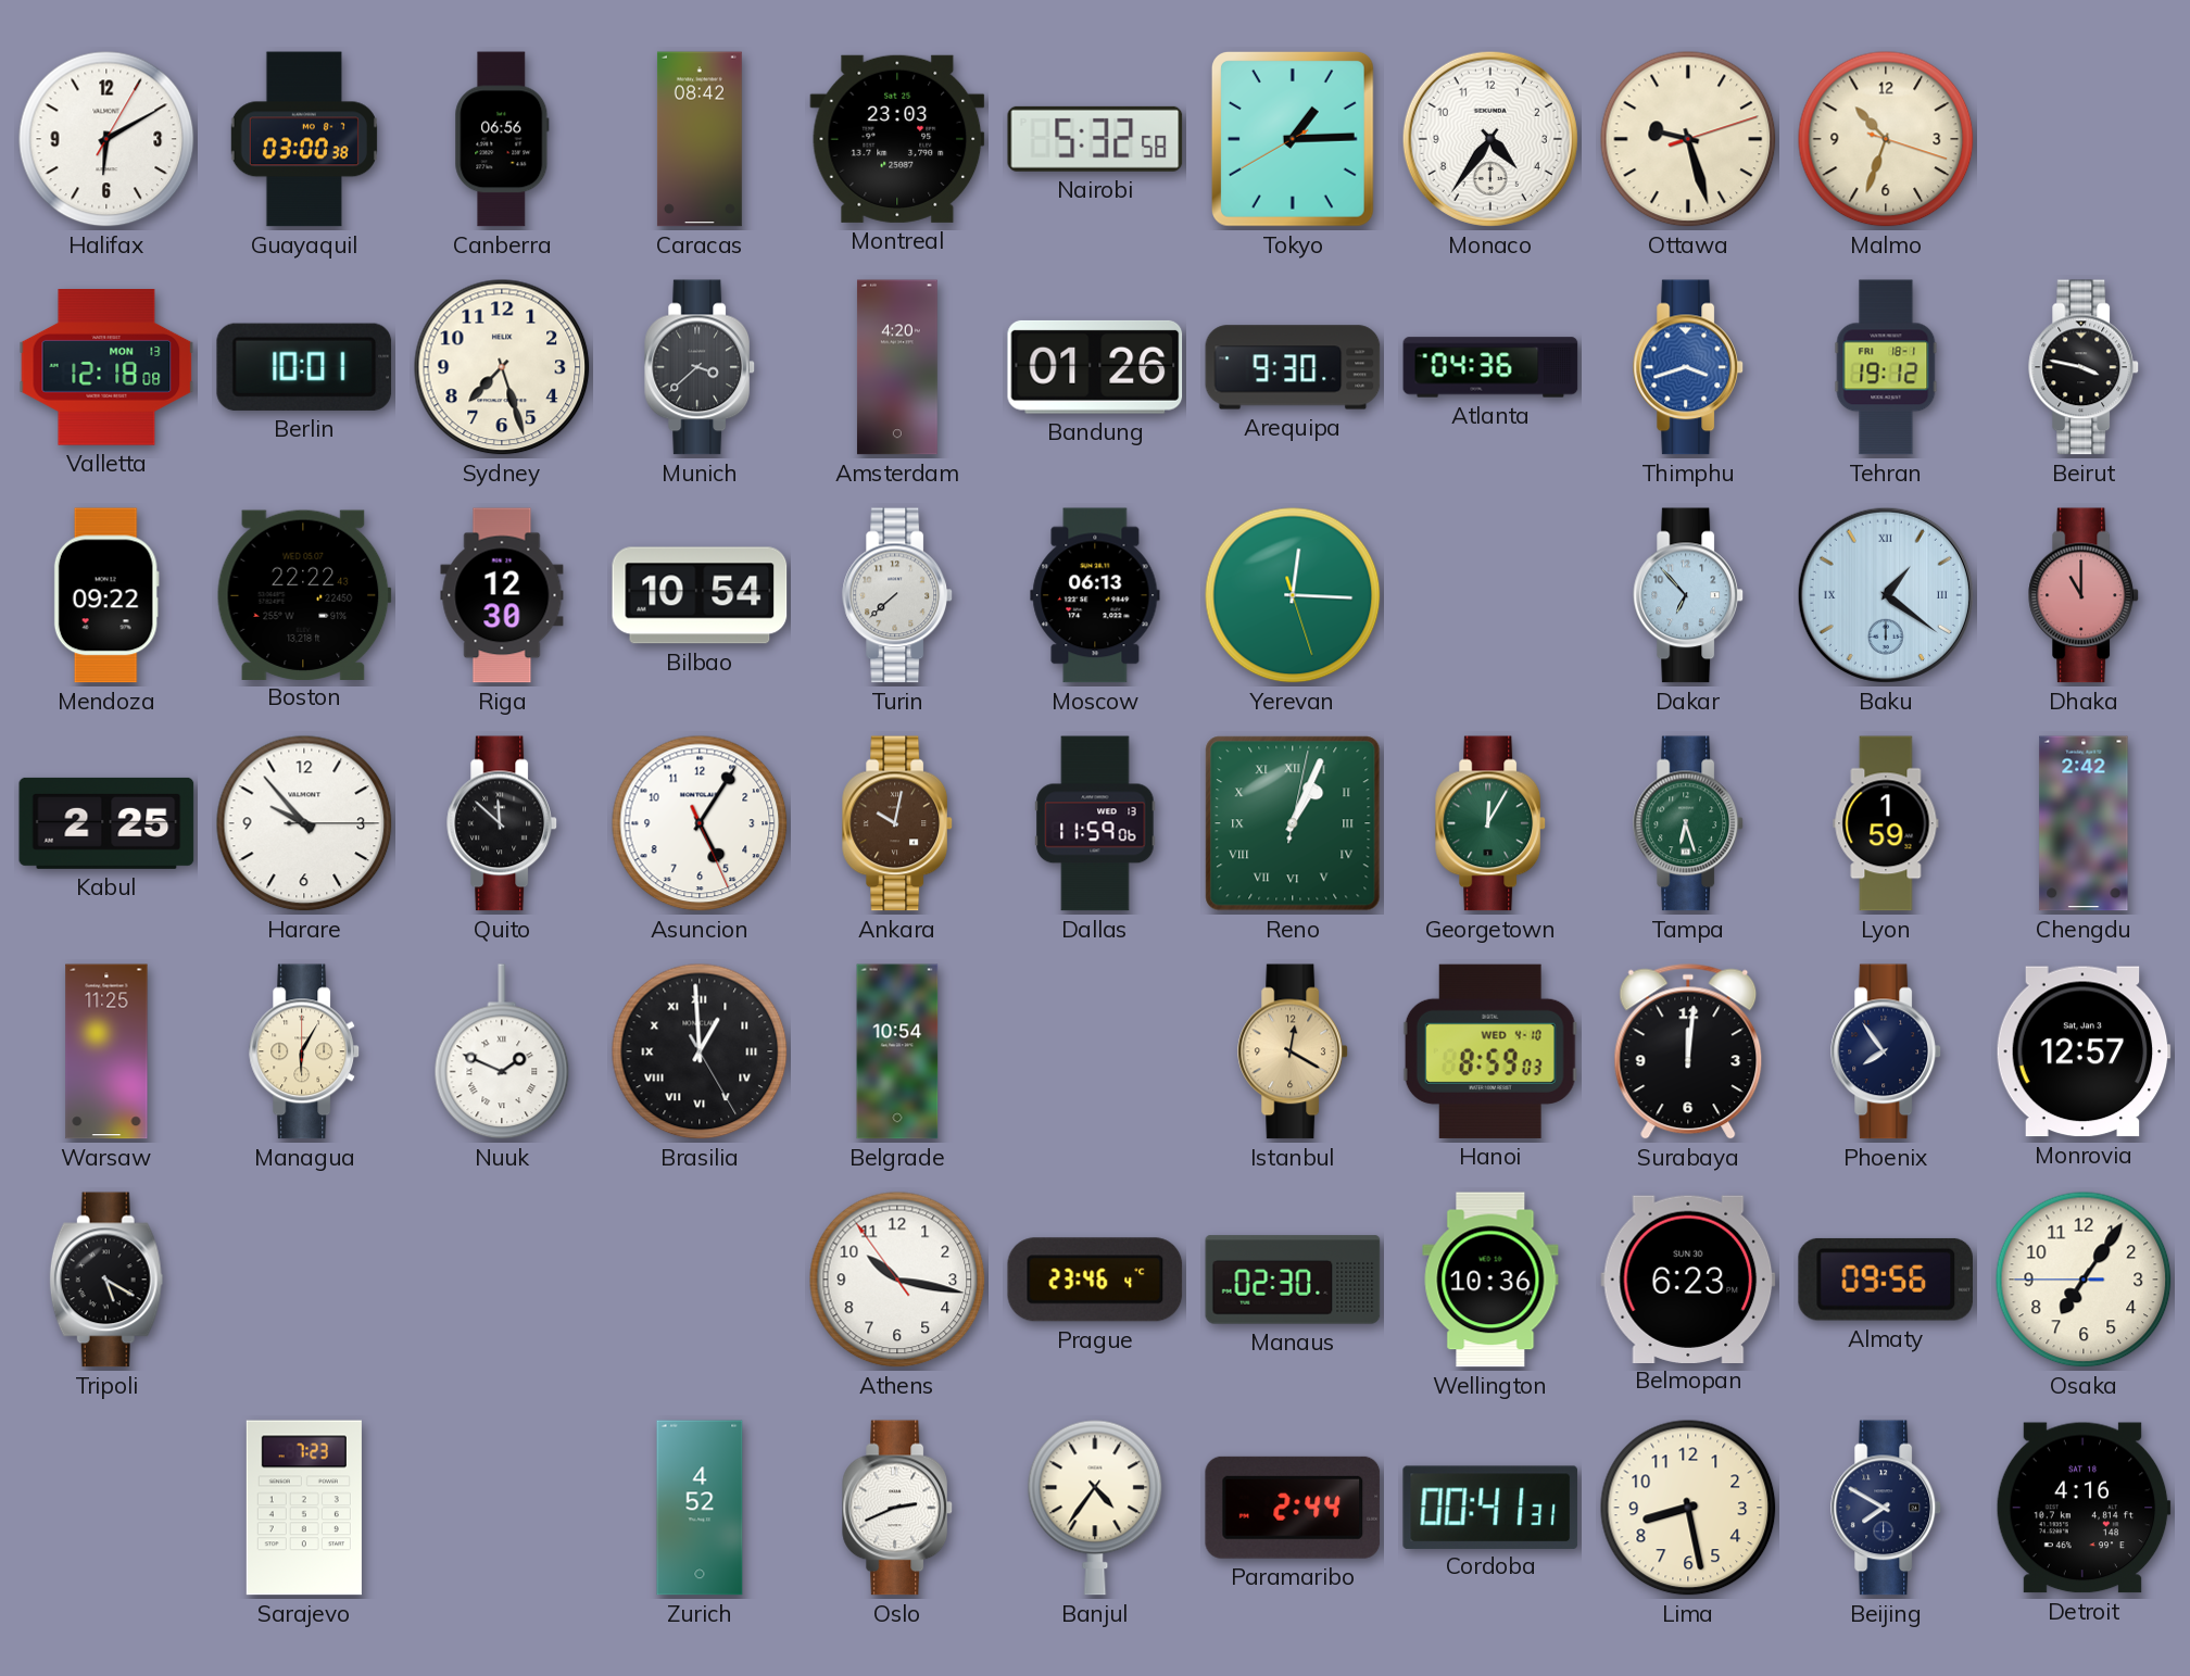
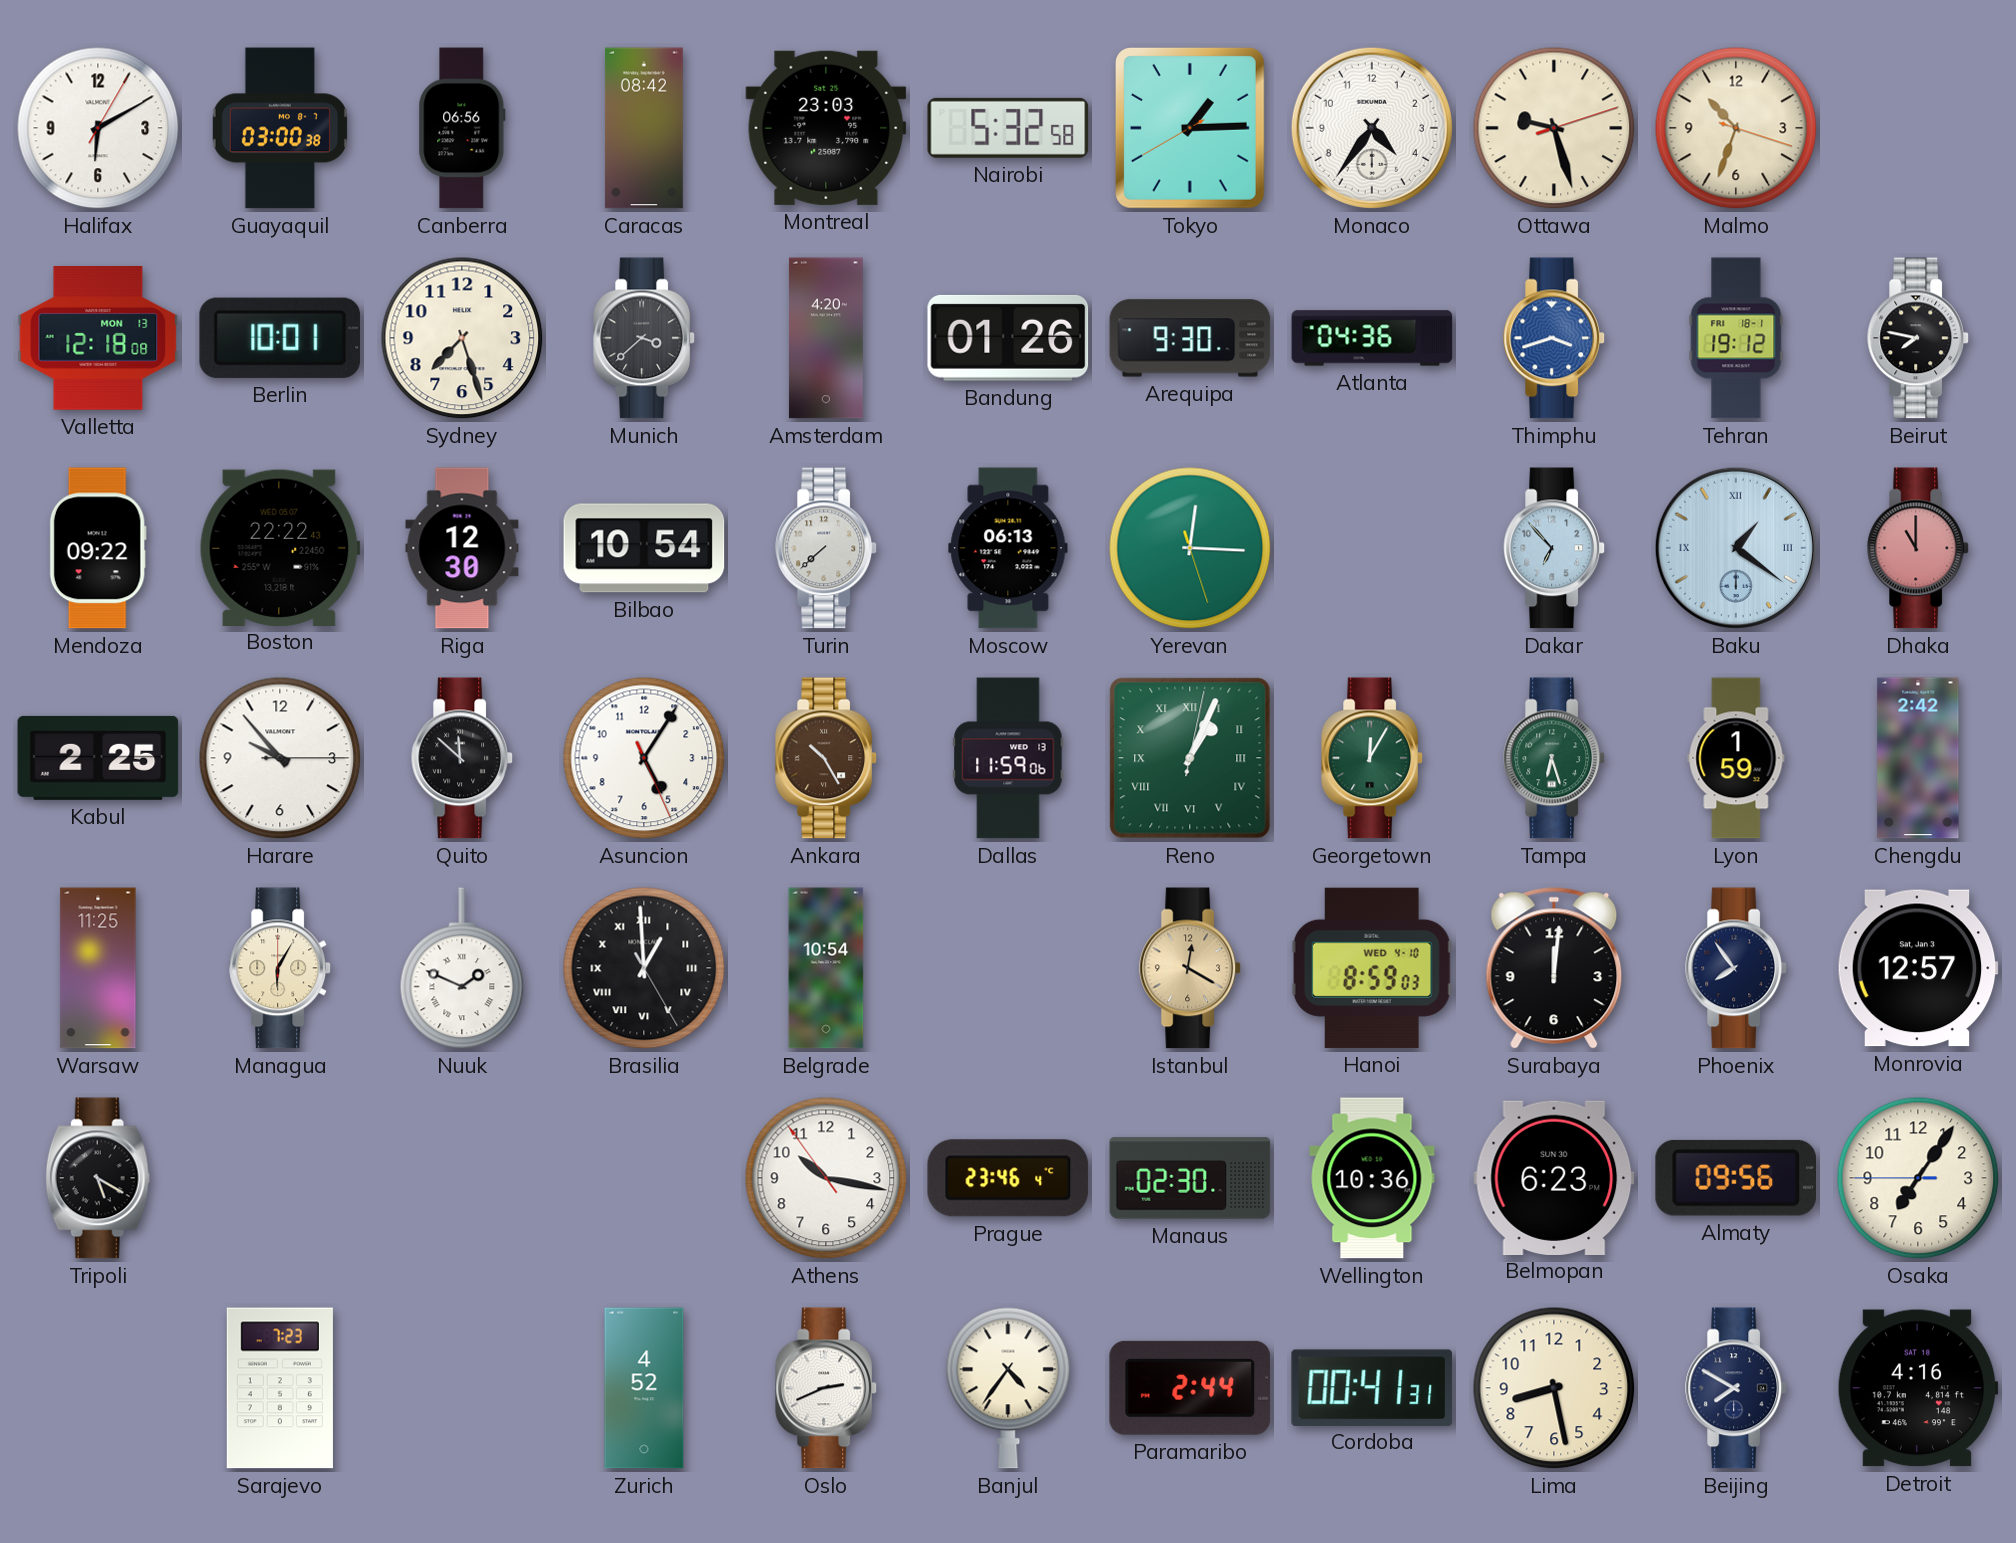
Beirut: 3:47 -> 7:47 (1919, 338)
Ankara: 10:02 -> 10:25 (827, 758)
